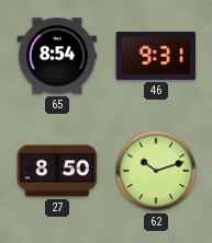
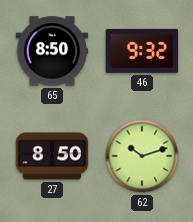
65: 8:54 -> 8:50 (52, 51)
46: 9:31 -> 9:32 (142, 51)
